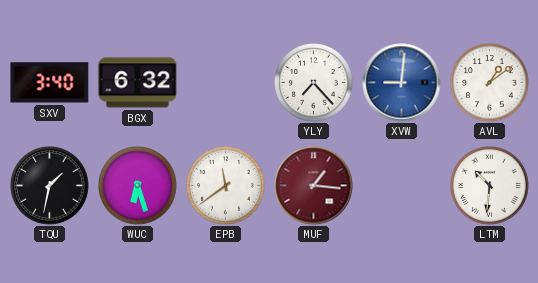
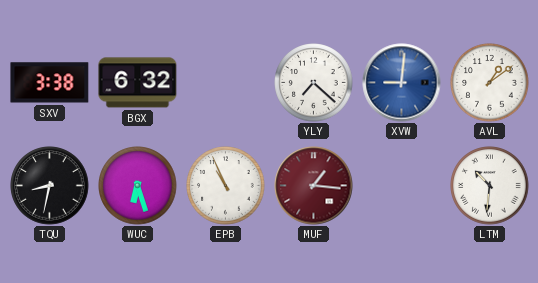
SXV: 3:40 -> 3:38 (50, 83)
YLY: 7:23 -> 7:22 (314, 83)
TQU: 1:32 -> 8:32 (50, 186)
EPB: 11:39 -> 10:56 (226, 186)
